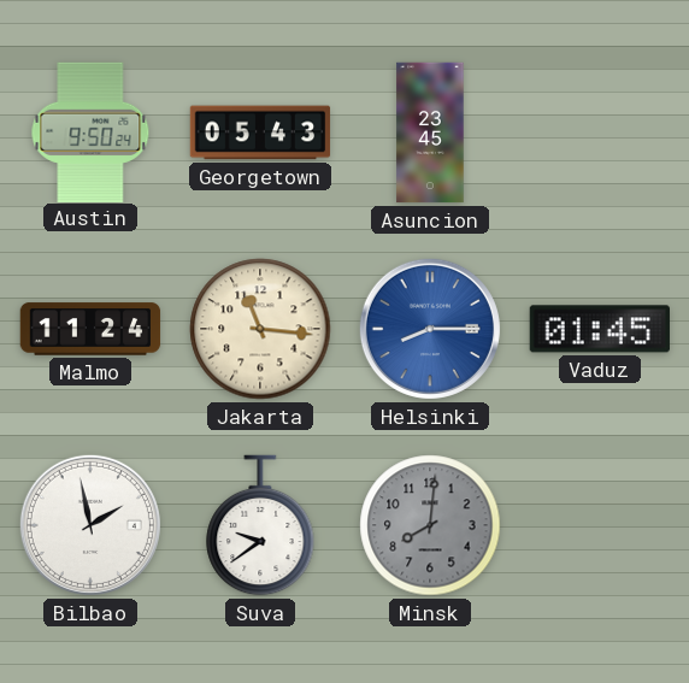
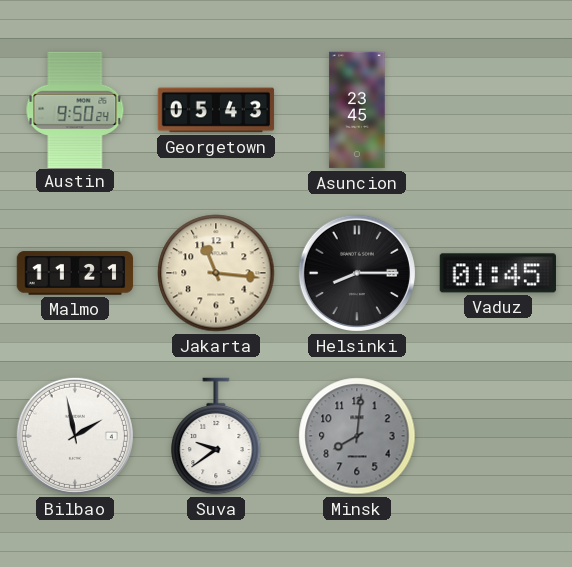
Malmo: 11:24 -> 11:21 (75, 273)
Helsinki dial: blue -> black (357, 273)
